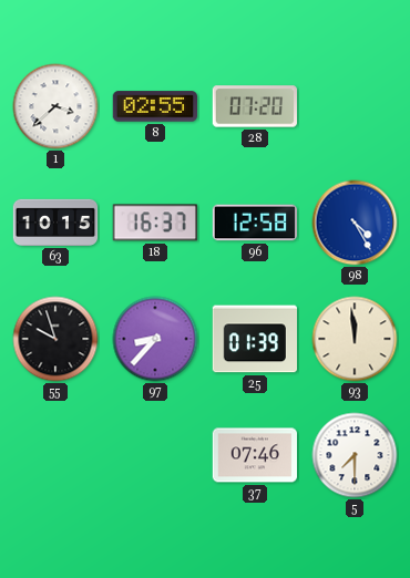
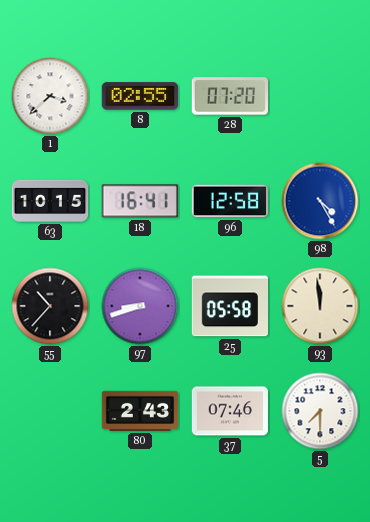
18: 16:37 -> 16:41 (140, 201)
55: 9:57 -> 10:37 (50, 306)
97: 8:37 -> 8:42 (140, 306)
25: 01:39 -> 05:58 (229, 306)
80: none -> 2:43 (140, 411)
